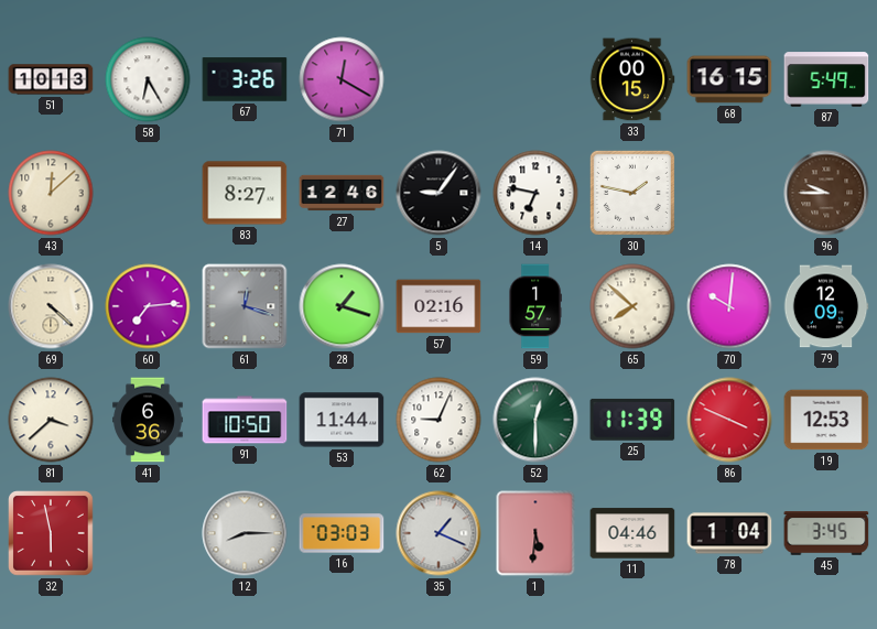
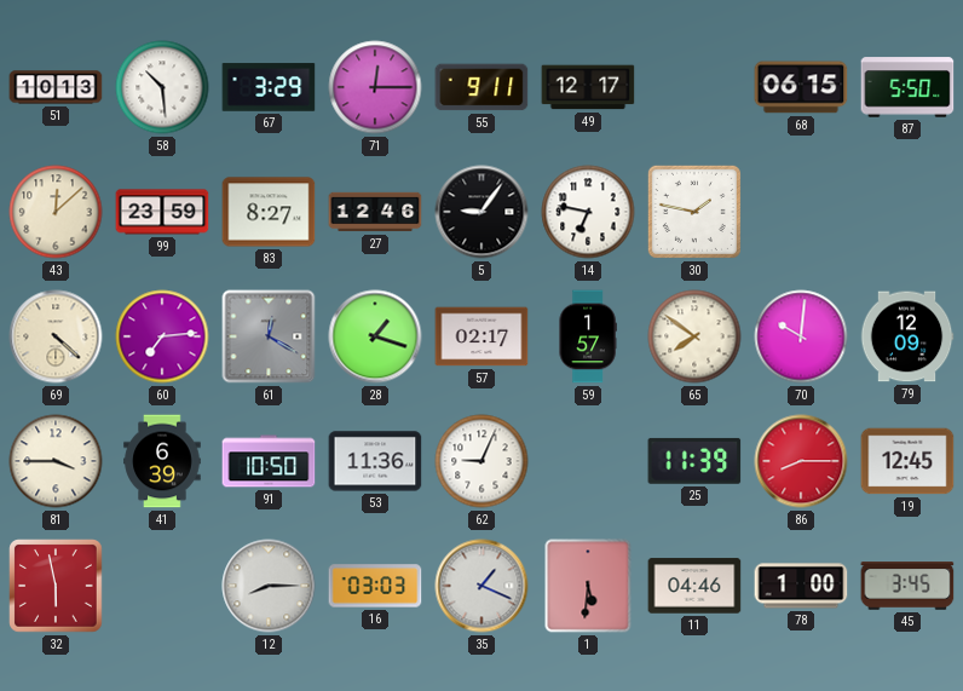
58: 6:25 -> 10:29 (162, 87)
67: 3:26 -> 3:29 (269, 87)
71: 12:20 -> 12:15 (375, 87)
55: none -> 9:11 (481, 87)
49: none -> 12:17 (588, 87)
33: 00:15 -> none (632, 79)
68: 16:15 -> 06:15 (801, 87)
87: 5:49 -> 5:50 (907, 87)
99: none -> 23:59 (162, 212)
96: 9:45 -> none (826, 193)
61: 12:18 -> 12:20 (269, 336)
57: 02:16 -> 02:17 (481, 336)
65: 7:52 -> 7:51 (694, 336)
81: 3:38 -> 3:45 (56, 461)
41: 6:36 -> 6:39 (162, 461)
53: 11:44 -> 11:36 (375, 461)
52: 12:30 -> none (535, 420)
86: 3:49 -> 8:15 (801, 461)
19: 12:53 -> 12:45 (907, 461)
78: 1:04 -> 1:00 (801, 586)
